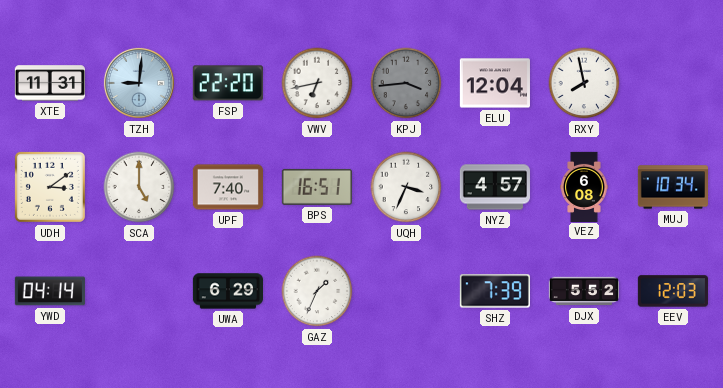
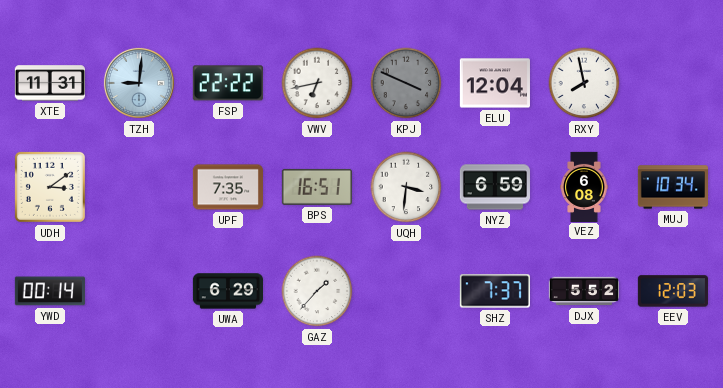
FSP: 22:20 -> 22:22 (228, 83)
KPJ: 3:44 -> 3:49 (406, 83)
SCA: 5:00 -> none (139, 187)
UPF: 7:40 -> 7:35 (228, 187)
UQH: 3:34 -> 3:31 (406, 187)
NYZ: 4:57 -> 6:59 (494, 187)
YWD: 04:14 -> 00:14 (50, 291)
GAZ: 1:34 -> 1:37 (317, 291)
SHZ: 7:39 -> 7:37 (495, 291)
